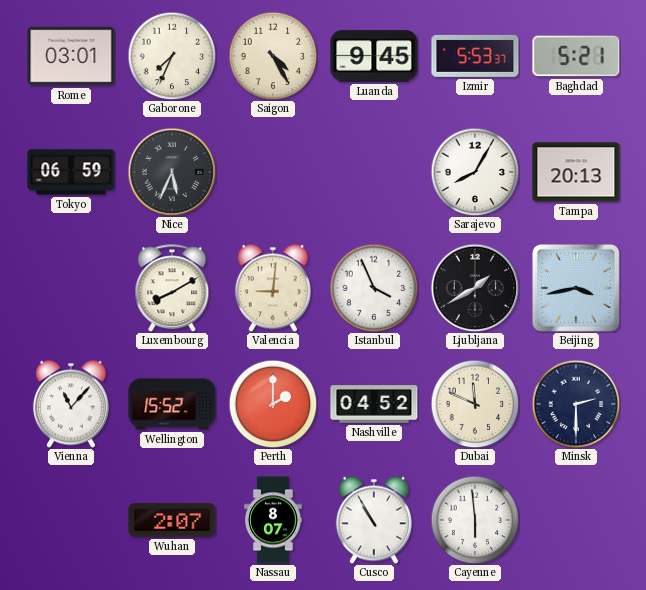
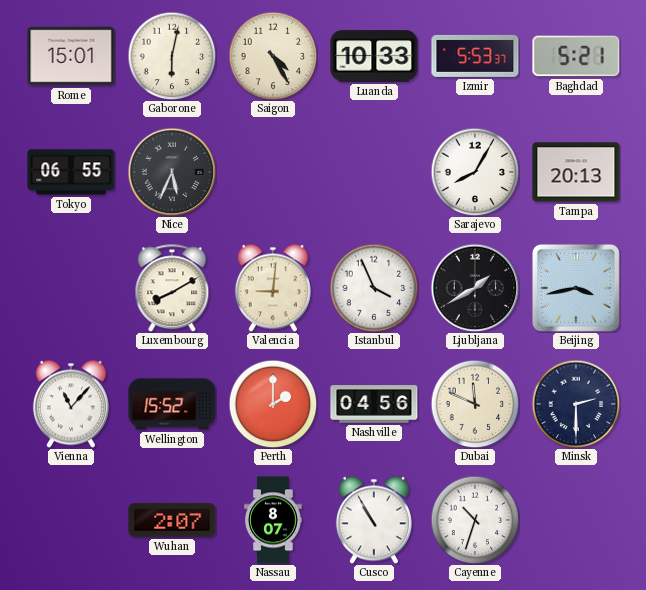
Rome: 03:01 -> 15:01 (71, 56)
Gaborone: 7:34 -> 6:02 (172, 56)
Luanda: 9:45 -> 10:33 (374, 56)
Tokyo: 06:59 -> 06:55 (71, 172)
Nashville: 04:52 -> 04:56 (374, 404)
Cayenne: 5:59 -> 10:33 (475, 520)
